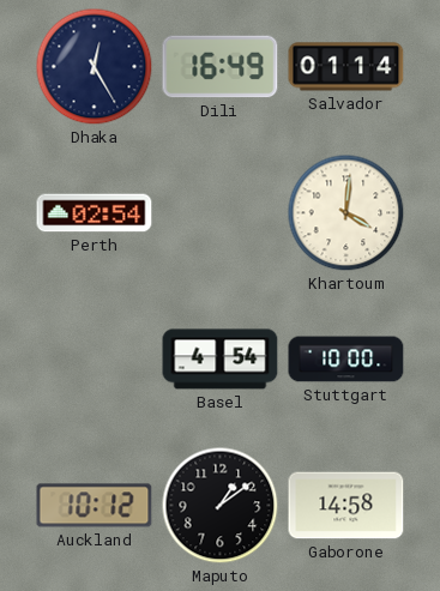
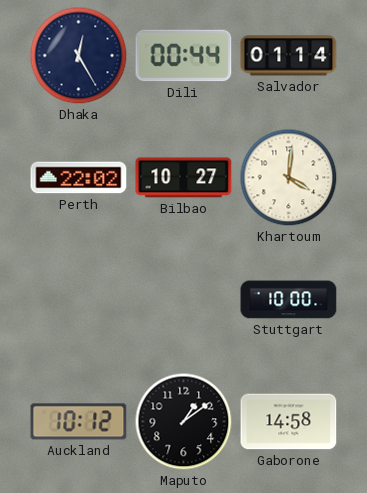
Dili: 16:49 -> 00:44 (184, 56)
Perth: 02:54 -> 22:02 (79, 178)
Bilbao: none -> 10:27 (184, 178)
Basel: 4:54 -> none (221, 360)
